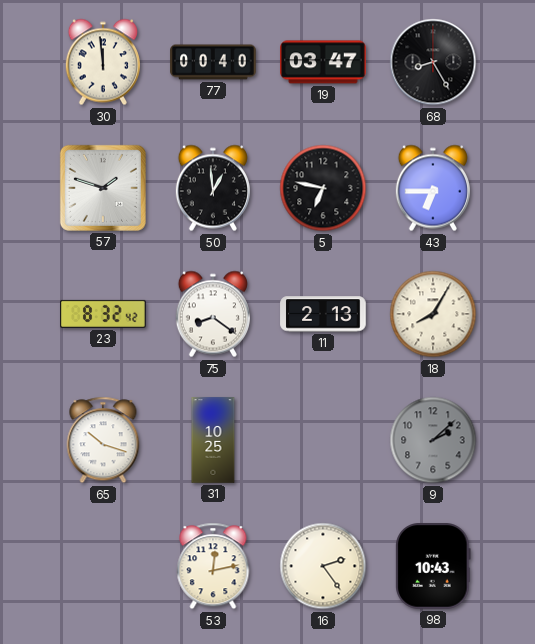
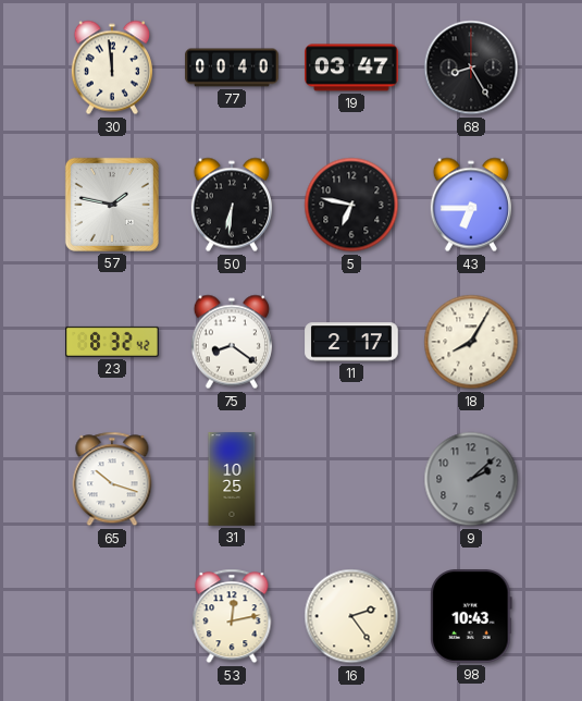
57: 1:48 -> 1:47 (112, 205)
50: 12:59 -> 6:31 (232, 205)
11: 2:13 -> 2:17 (351, 342)
